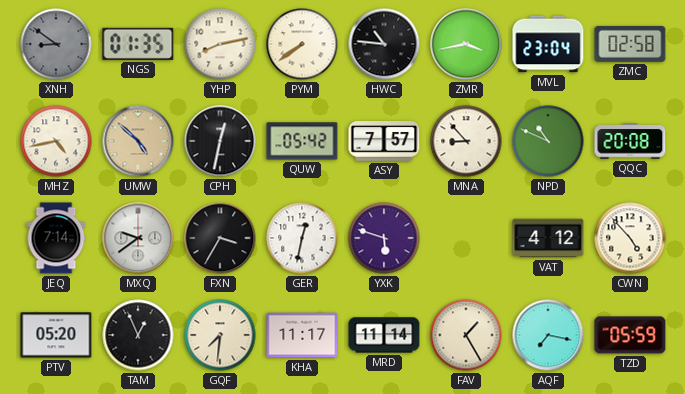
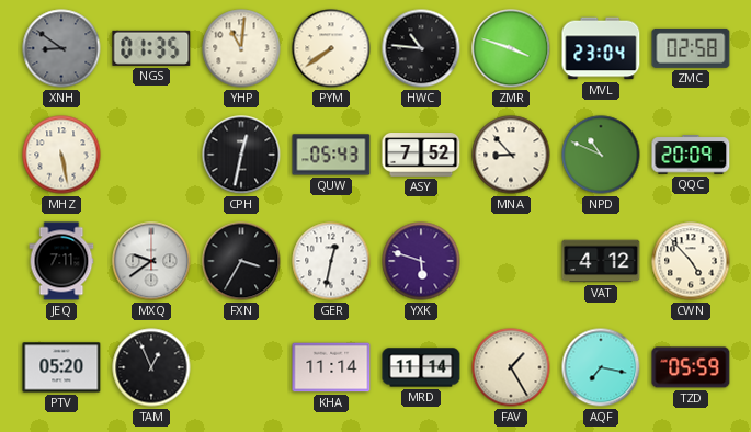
YHP: 8:13 -> 11:01 (241, 48)
ZMR: 3:43 -> 3:48 (511, 48)
MHZ: 4:43 -> 5:28 (61, 155)
UMW: 4:52 -> none (138, 141)
QUW: 05:42 -> 05:43 (331, 155)
ASY: 7:57 -> 7:52 (421, 156)
QQC: 20:08 -> 20:09 (691, 155)
JEQ: 7:14 -> 7:11 (61, 261)
GQF: 7:31 -> none (220, 335)
KHA: 11:17 -> 11:14 (331, 367)
